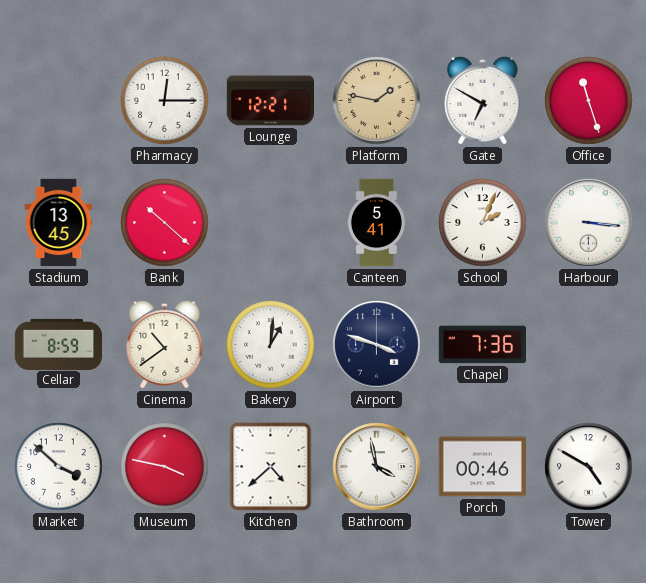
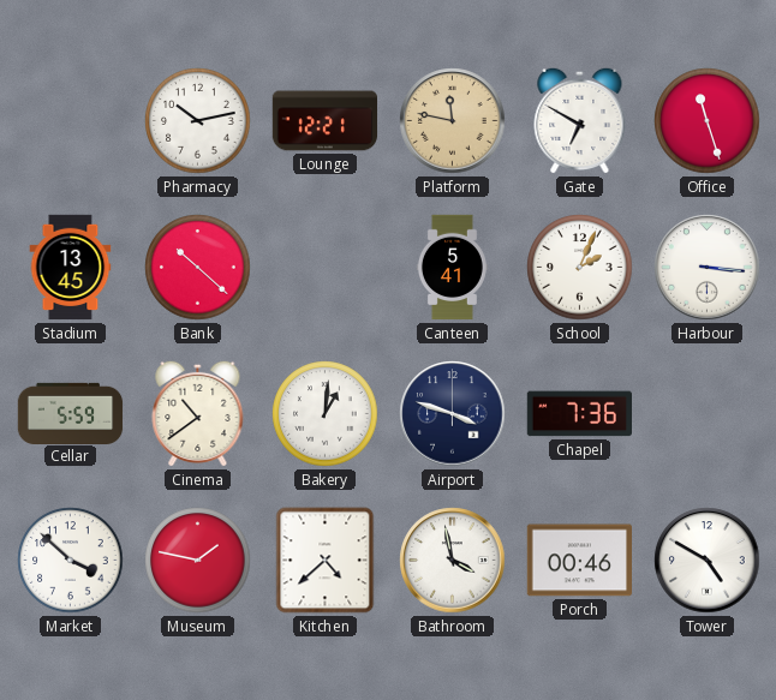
Pharmacy: 12:15 -> 10:13 (198, 121)
Platform: 1:47 -> 11:47 (453, 121)
Cellar: 8:59 -> 5:59 (71, 413)
Museum: 3:47 -> 1:47 (198, 561)
